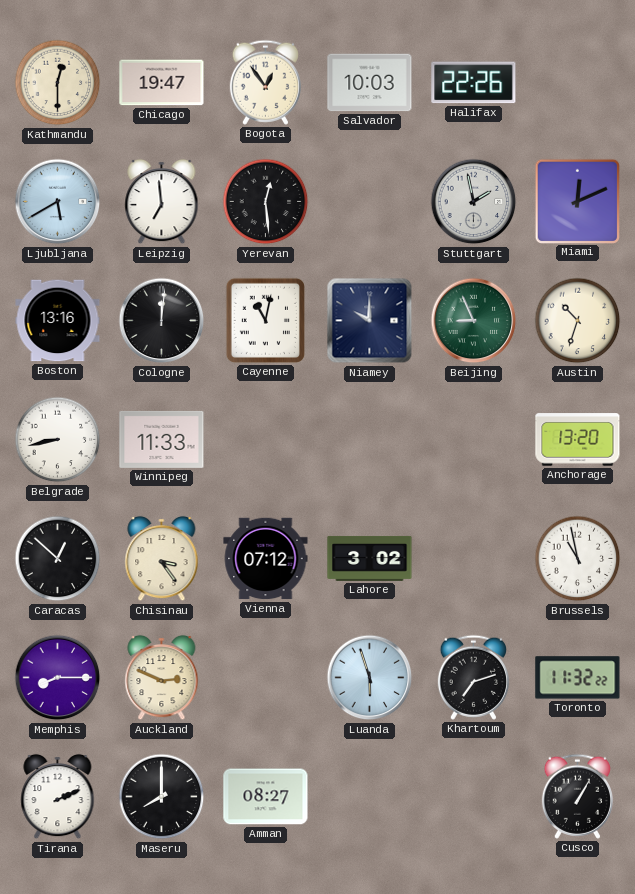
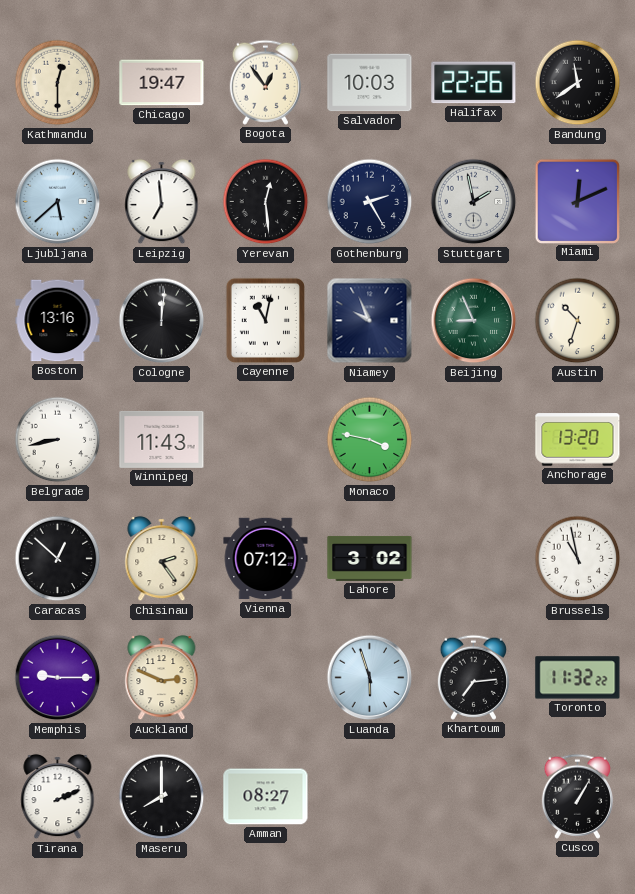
Bandung: none -> 11:39 (578, 83)
Ljubljana: 5:40 -> 5:38 (58, 202)
Gothenburg: none -> 2:25 (370, 202)
Niamey: 10:00 -> 9:56 (370, 321)
Winnipeg: 11:33 -> 11:43 (162, 439)
Monaco: none -> 3:47 (370, 440)
Chisinau: 3:24 -> 2:24 (162, 559)
Memphis: 8:15 -> 9:15 (58, 678)
Khartoum: 7:12 -> 7:14 (473, 677)
